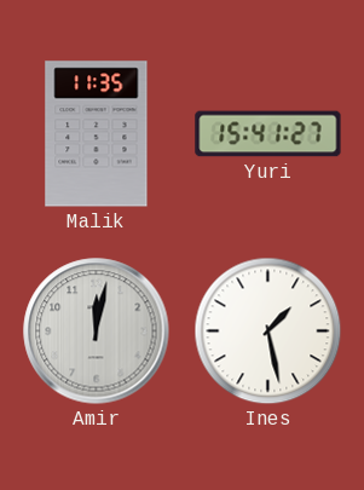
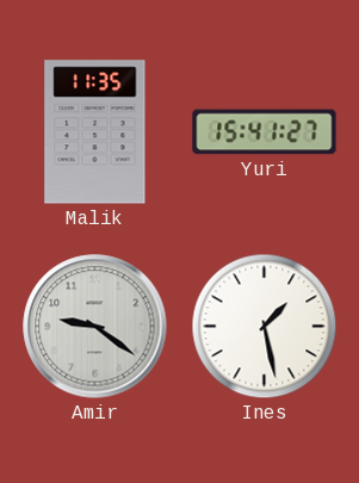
Amir: 12:02 -> 9:21 (95, 327)
